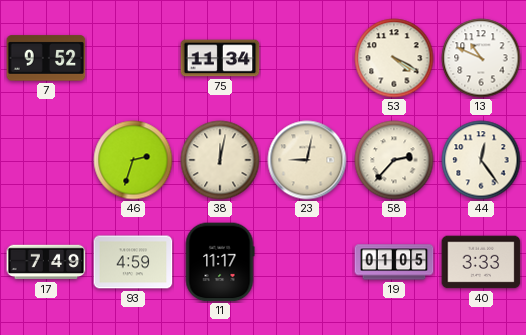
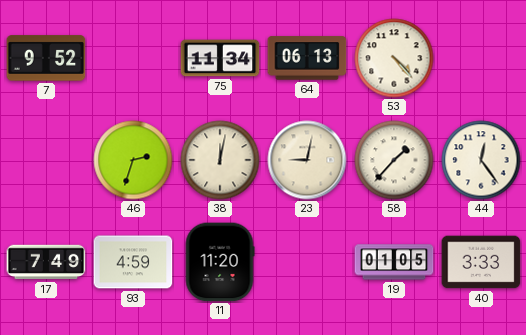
64: none -> 06:13 (307, 58)
53: 4:20 -> 4:23 (394, 58)
13: 10:49 -> none (481, 58)
58: 2:37 -> 1:37 (394, 160)
11: 11:17 -> 11:20 (220, 262)
